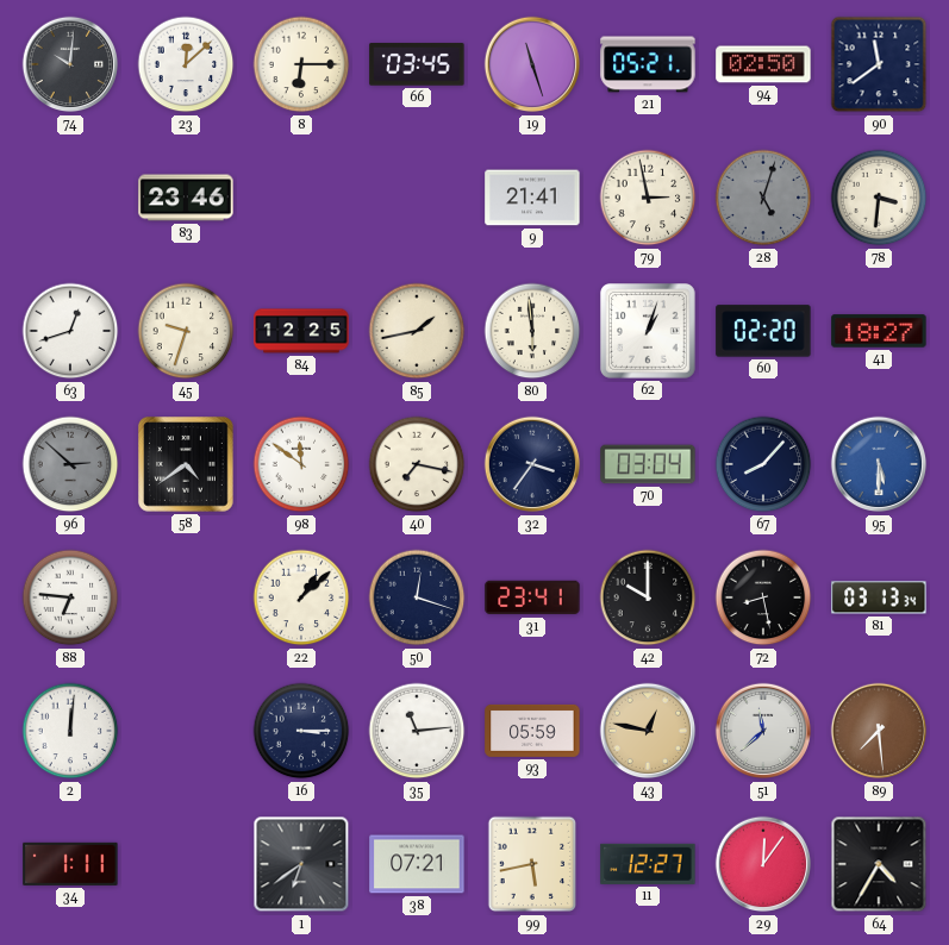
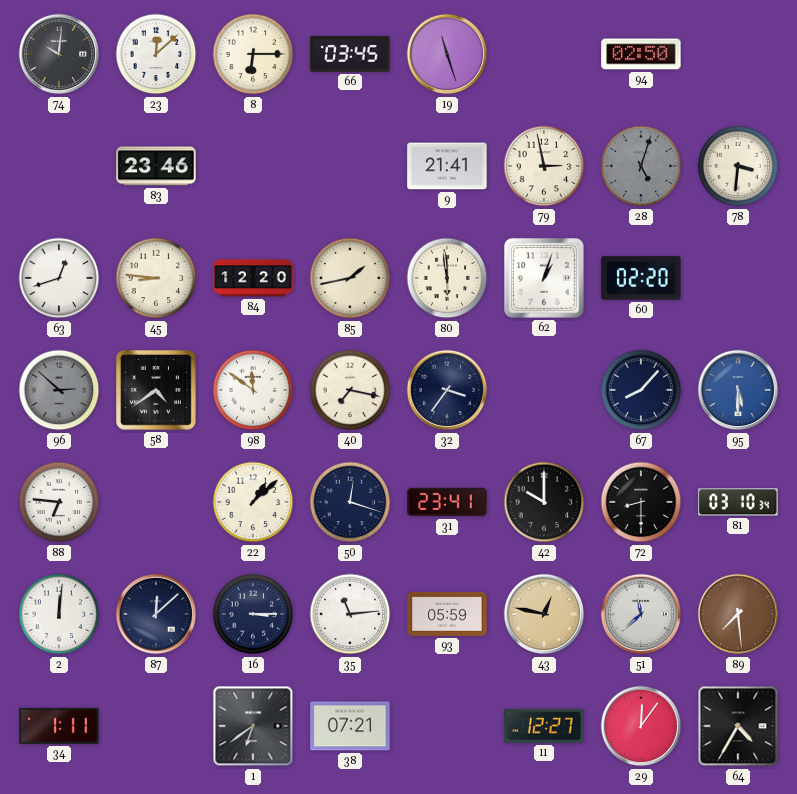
21: 05:21 -> none (648, 64)
90: 11:39 -> none (879, 64)
45: 9:33 -> 8:46 (156, 278)
84: 12:25 -> 12:20 (253, 278)
41: 18:27 -> none (879, 331)
70: 03:04 -> none (648, 464)
72: 8:28 -> 8:30 (641, 502)
81: 03:13 -> 03:10 (738, 502)
87: none -> 12:08 (156, 614)
99: 5:43 -> none (532, 864)
